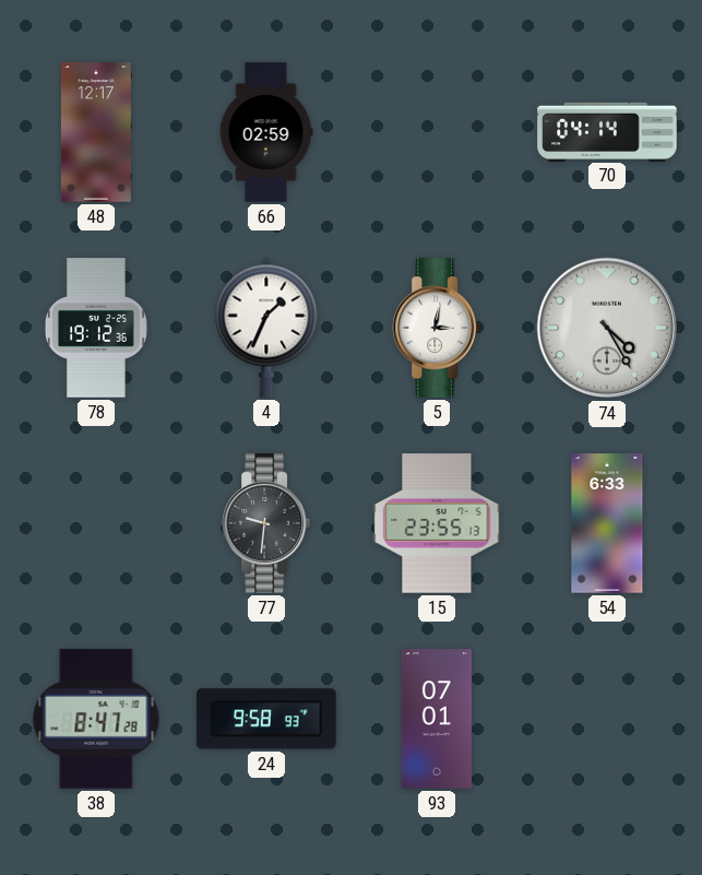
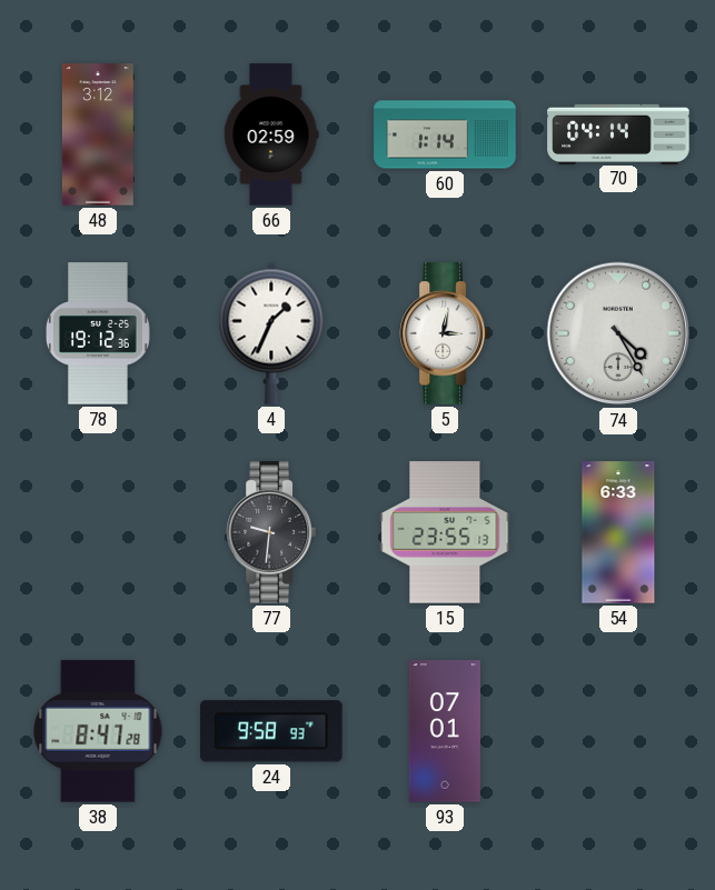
48: 12:17 -> 3:12 (98, 134)
60: none -> 1:14 (445, 134)
